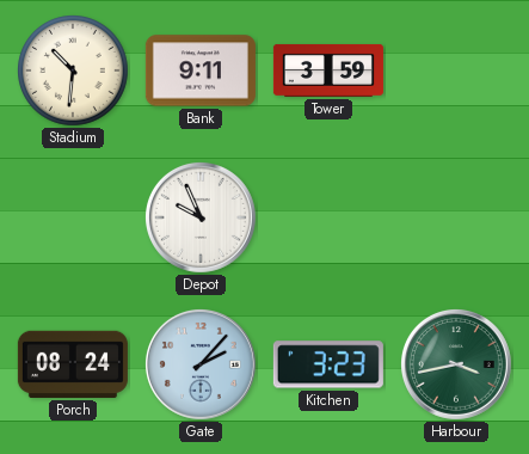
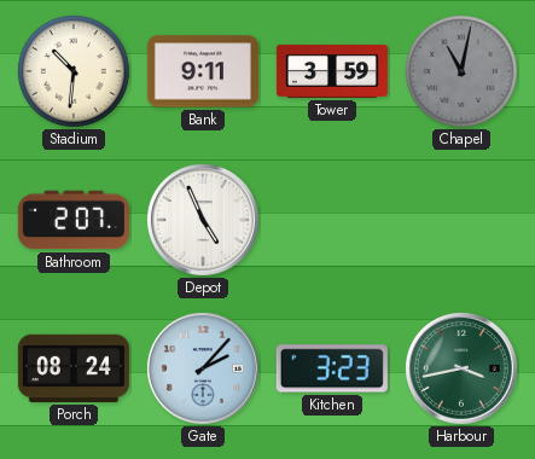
Chapel: none -> 11:02 (461, 72)
Bathroom: none -> 2:07 (74, 220)
Depot: 9:56 -> 4:56 (203, 220)
